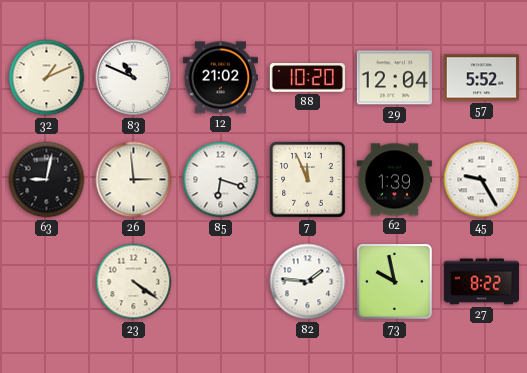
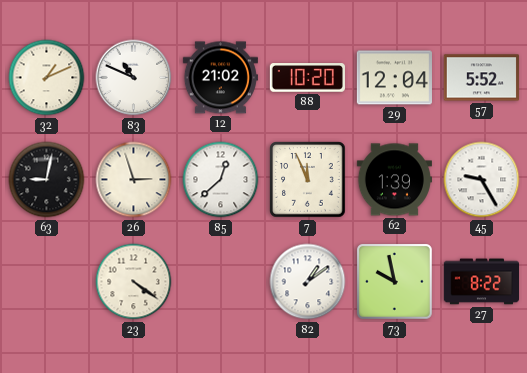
26: 2:59 -> 2:57 (134, 180)
85: 6:18 -> 12:38 (221, 180)
82: 1:46 -> 1:09 (308, 282)
